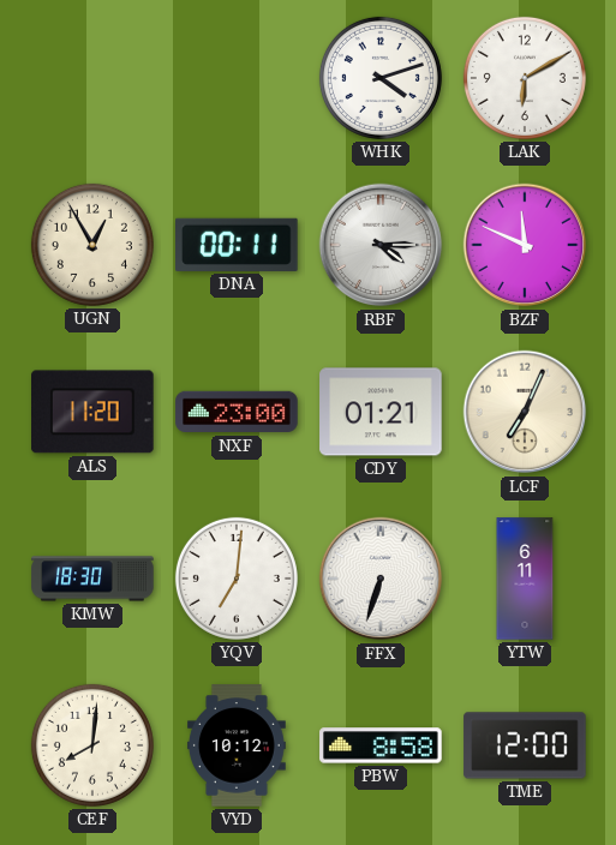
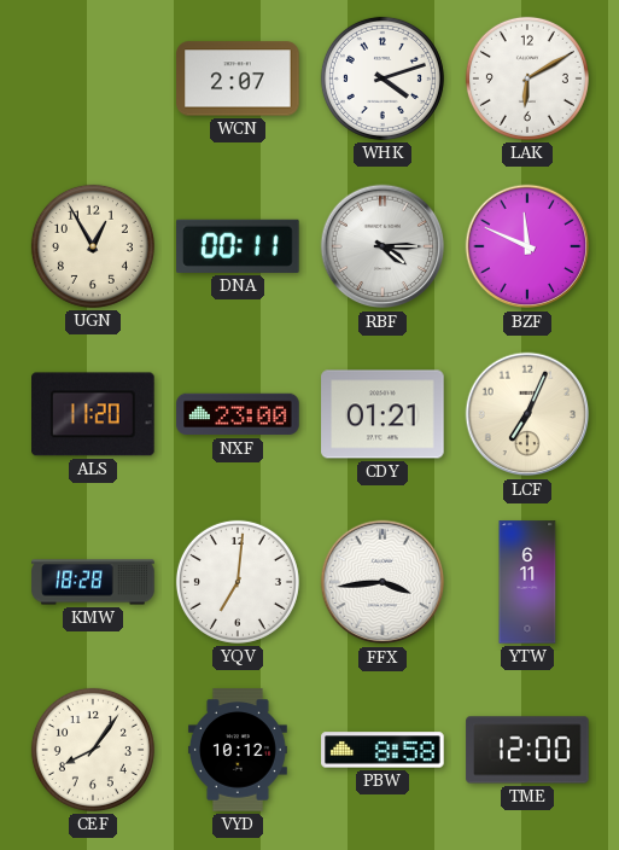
WCN: none -> 2:07 (238, 78)
KMW: 18:30 -> 18:28 (93, 582)
FFX: 6:33 -> 3:44 (383, 582)
CEF: 8:01 -> 8:06 (93, 750)
